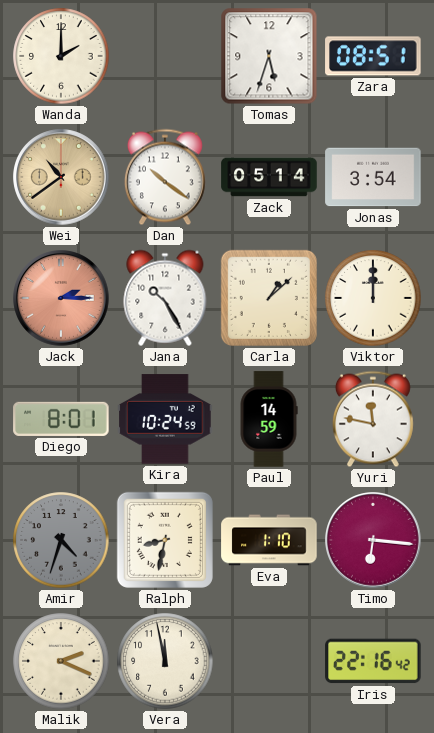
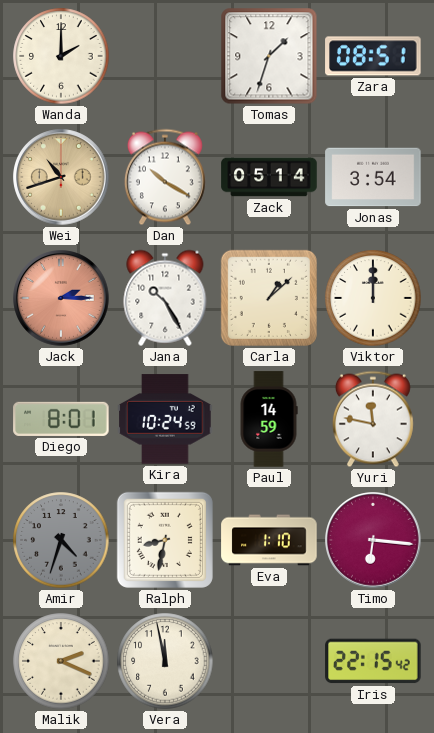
Tomas: 5:33 -> 1:33 (269, 56)
Wei: 10:39 -> 10:42 (61, 177)
Dan: 10:21 -> 10:20 (165, 177)
Iris: 22:16 -> 22:15 (373, 661)
